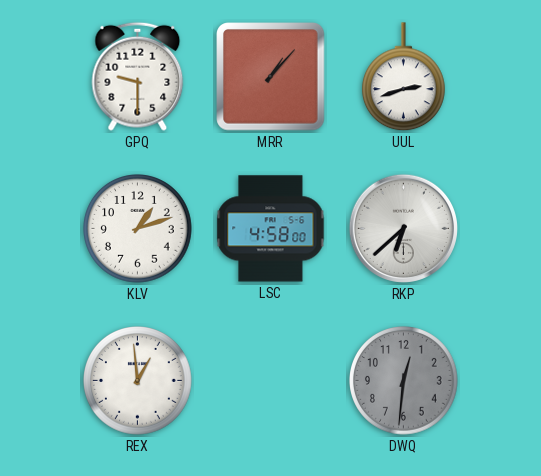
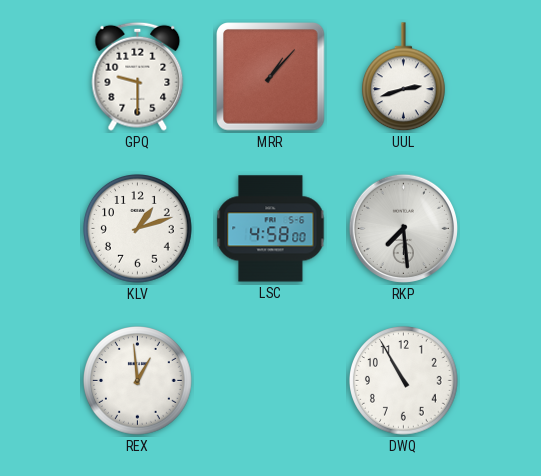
RKP: 6:38 -> 7:29 (403, 228)
DWQ: 12:31 -> 10:55 (404, 381)
DWQ dial: grey -> white (404, 381)
